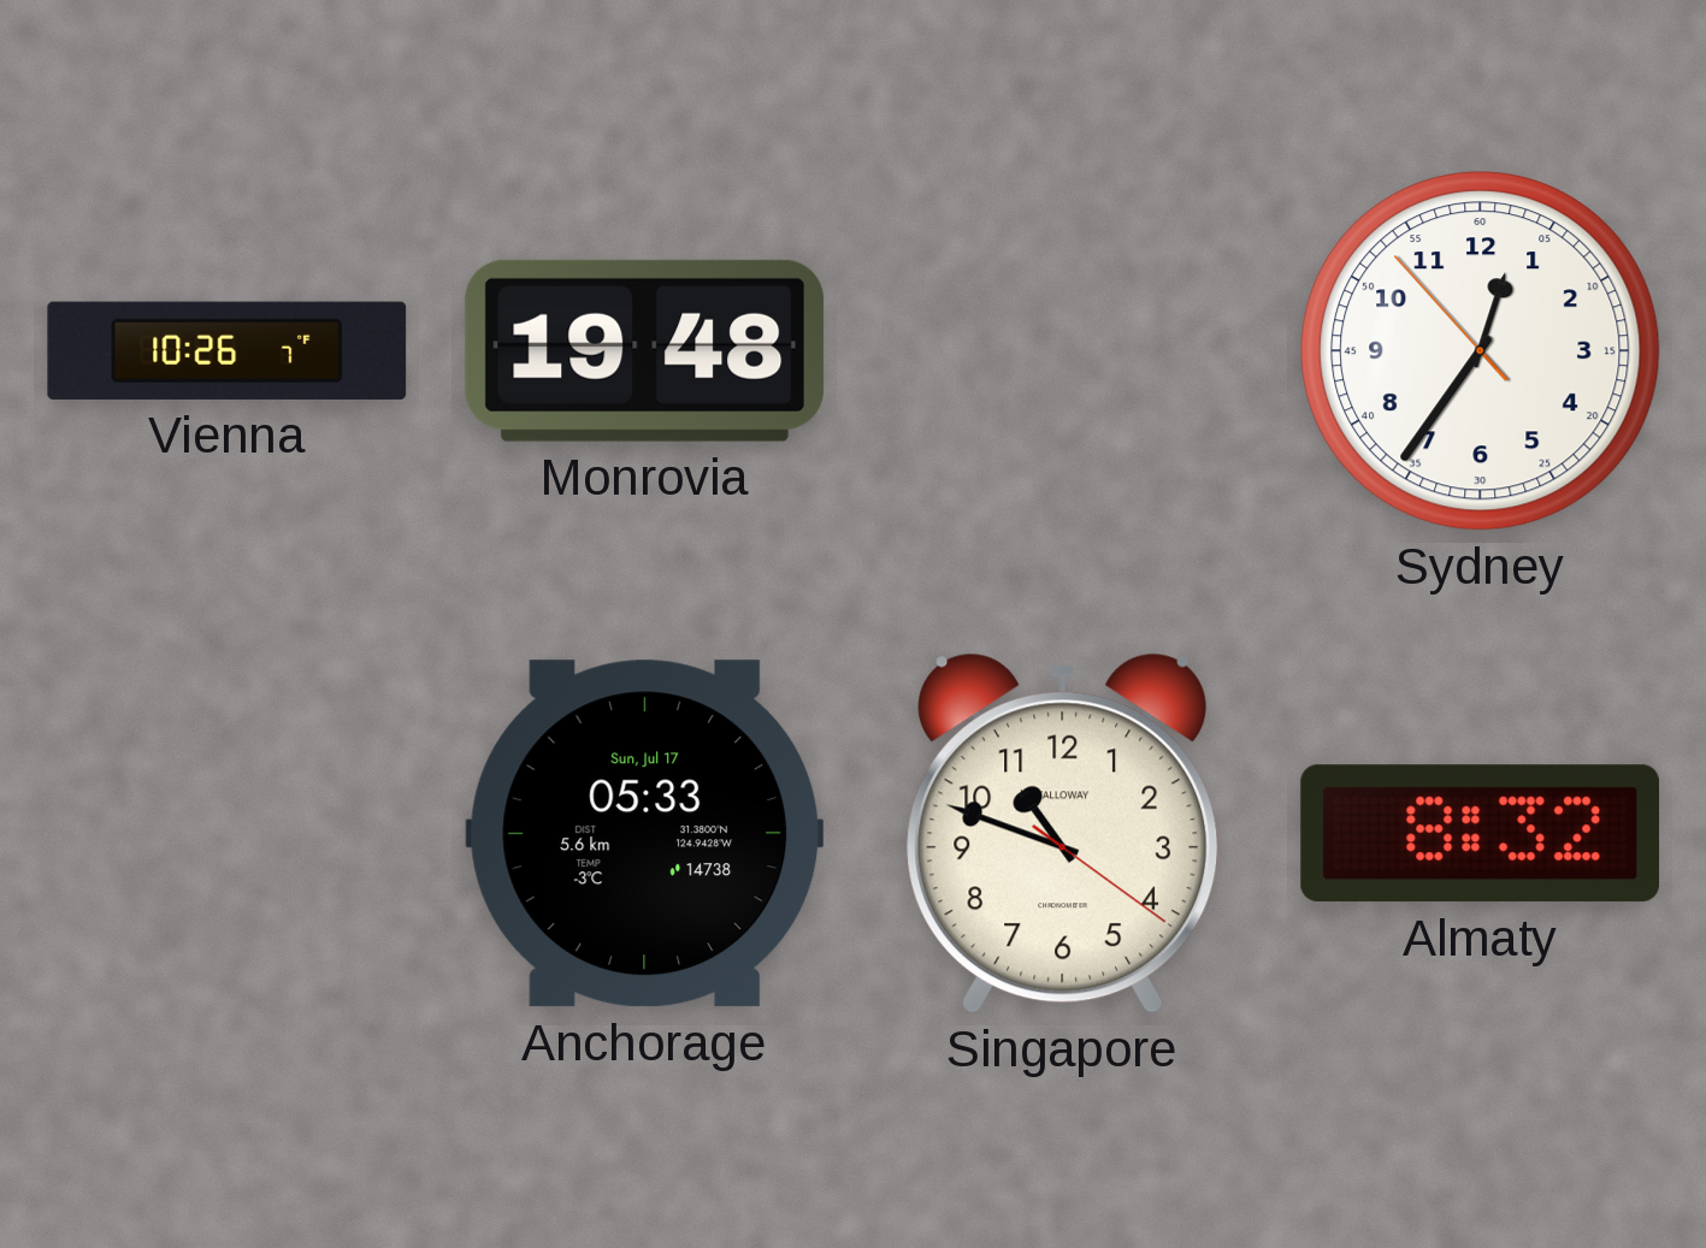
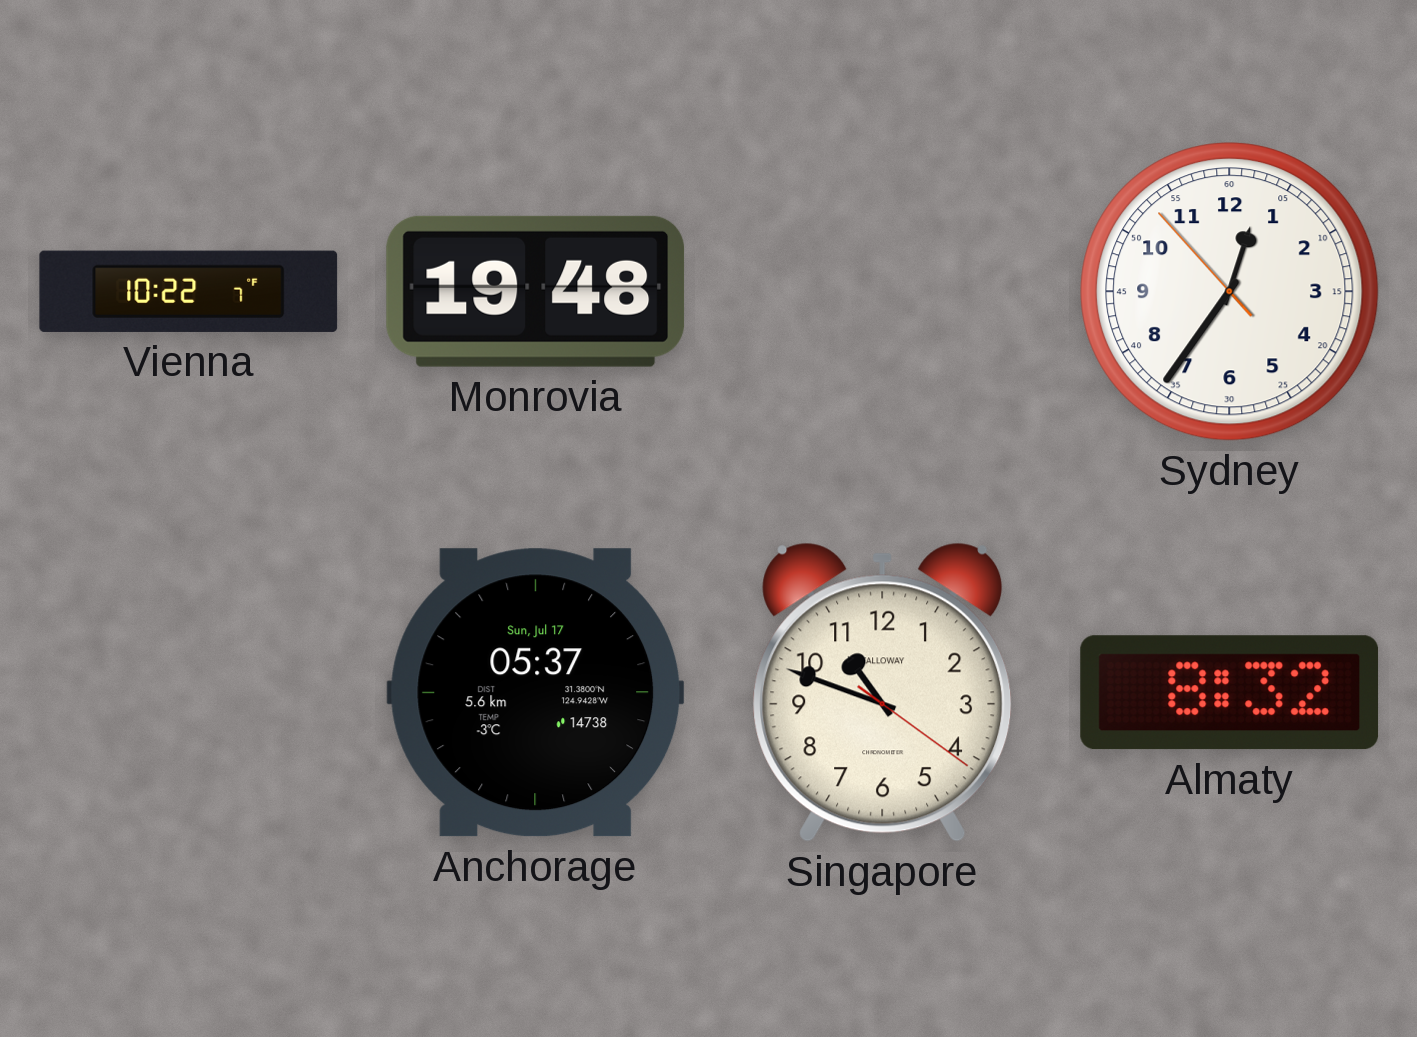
Vienna: 10:26 -> 10:22 (189, 291)
Anchorage: 05:33 -> 05:37 (536, 693)
